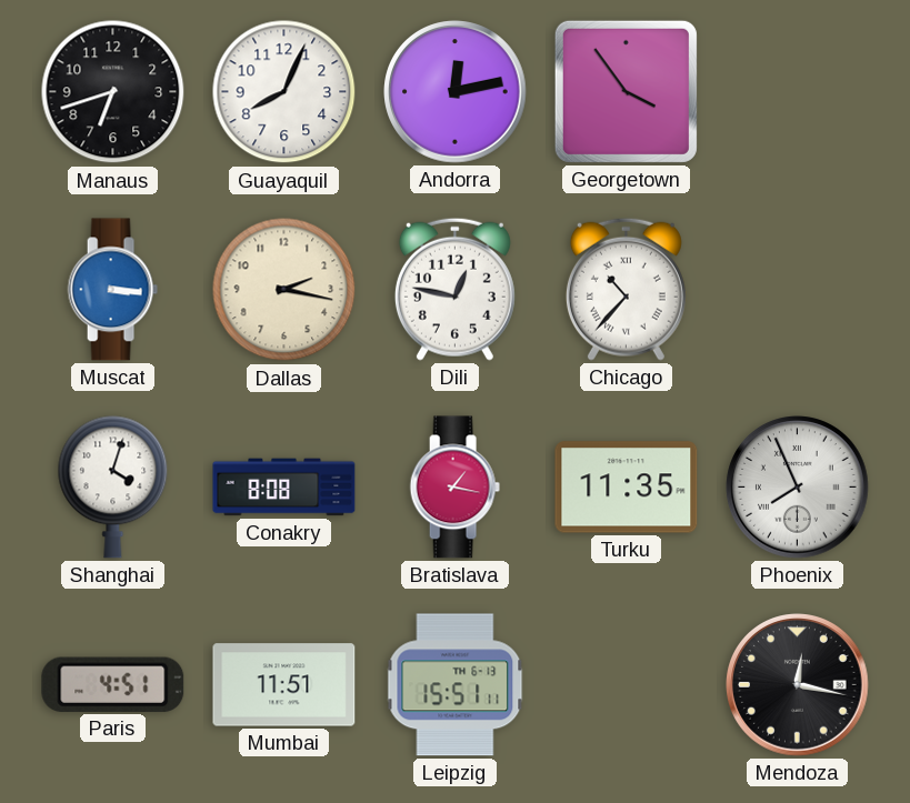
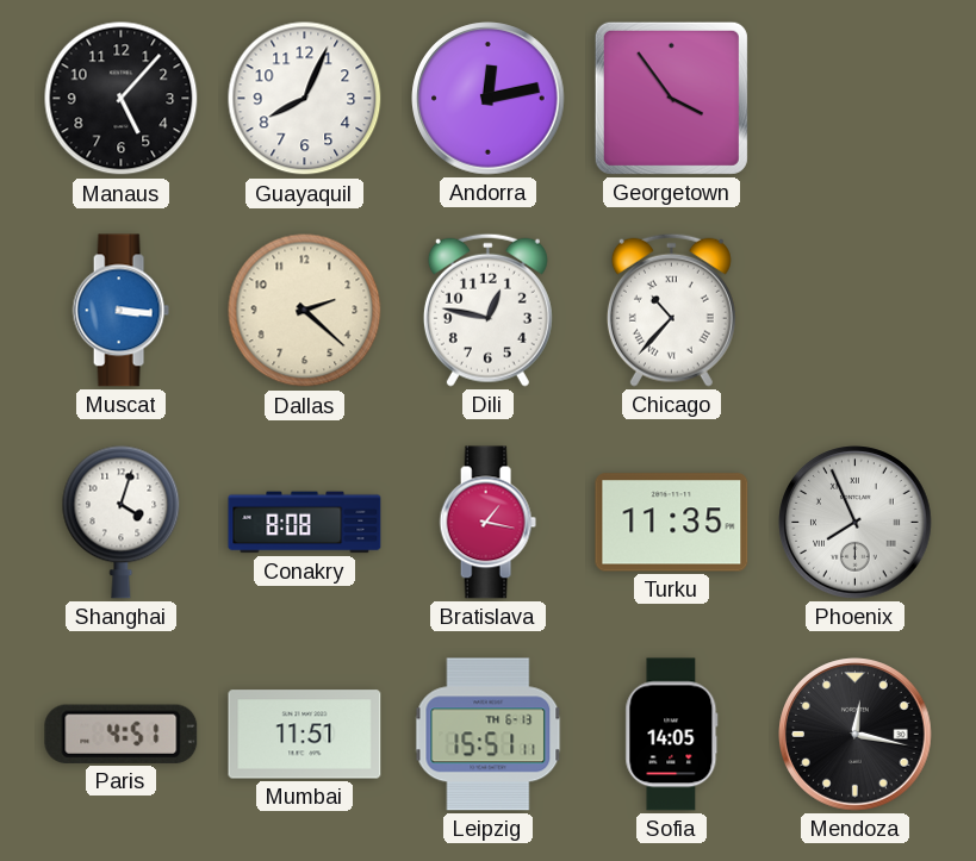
Manaus: 6:42 -> 5:07 (122, 99)
Dallas: 2:17 -> 2:22 (305, 311)
Sofia: none -> 14:05 (672, 735)
